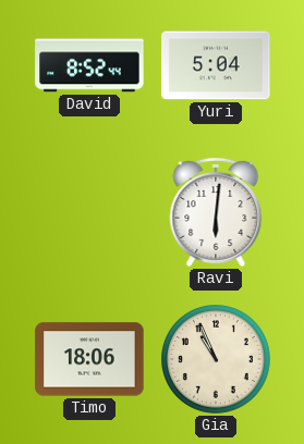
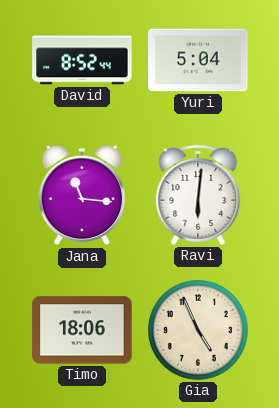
Jana: none -> 11:16 (82, 195)
Gia: 10:56 -> 4:56 (199, 331)
